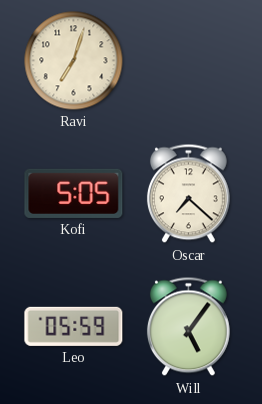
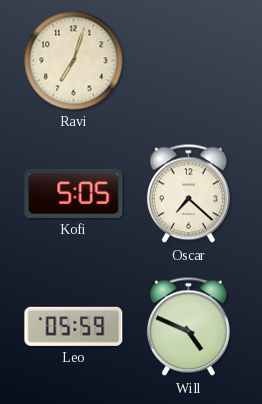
Will: 5:06 -> 4:49 (188, 327)
